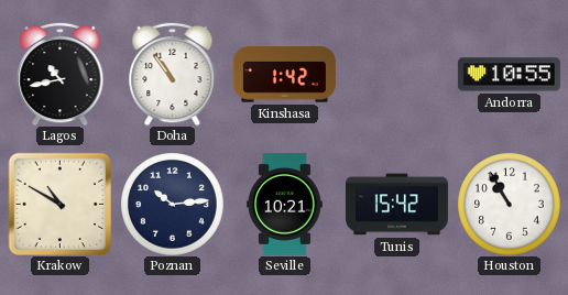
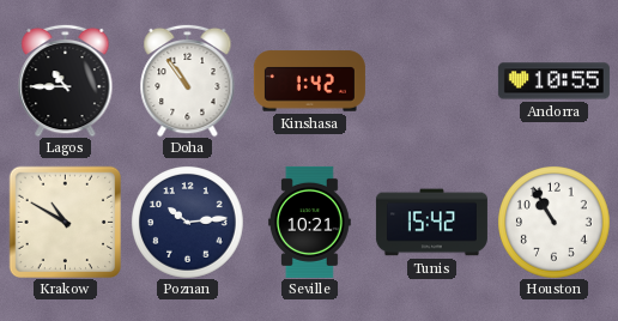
Lagos: 10:43 -> 10:45 (66, 80)
